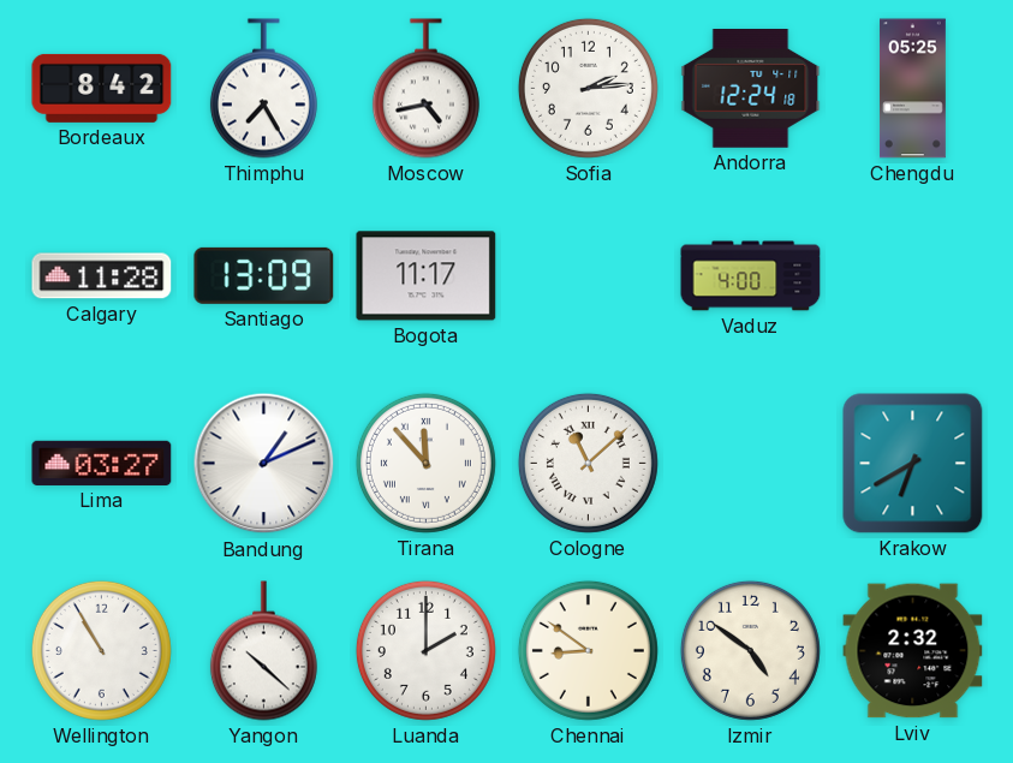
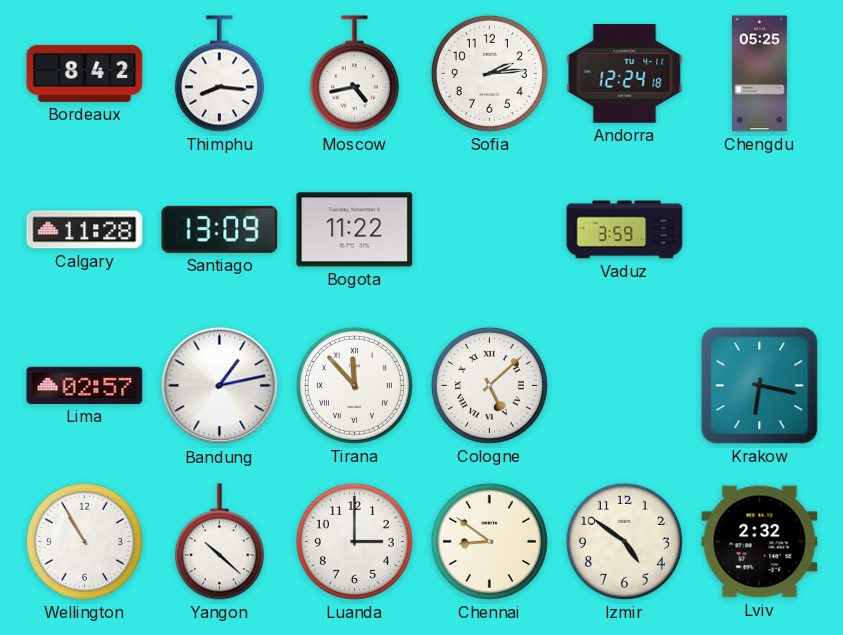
Thimphu: 7:25 -> 8:16 (219, 74)
Bogota: 11:17 -> 11:22 (355, 230)
Vaduz: 4:00 -> 3:59 (625, 230)
Lima: 03:27 -> 02:57 (85, 385)
Bandung: 1:11 -> 1:13 (220, 386)
Cologne: 11:08 -> 5:08 (489, 385)
Krakow: 6:40 -> 6:17 (760, 386)
Luanda: 2:00 -> 3:00 (354, 541)
